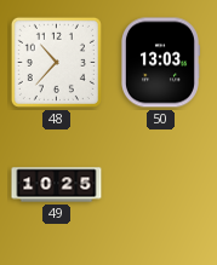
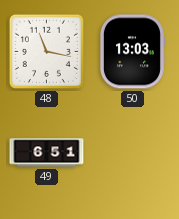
48: 10:37 -> 11:17 (46, 51)
49: 10:25 -> 6:51 (47, 153)
